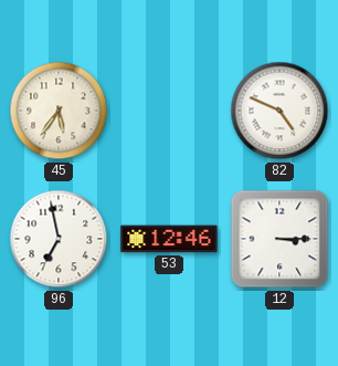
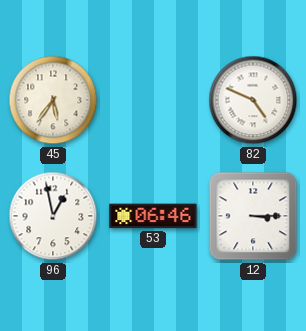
96: 6:58 -> 12:58 (53, 216)
53: 12:46 -> 06:46 (153, 216)
